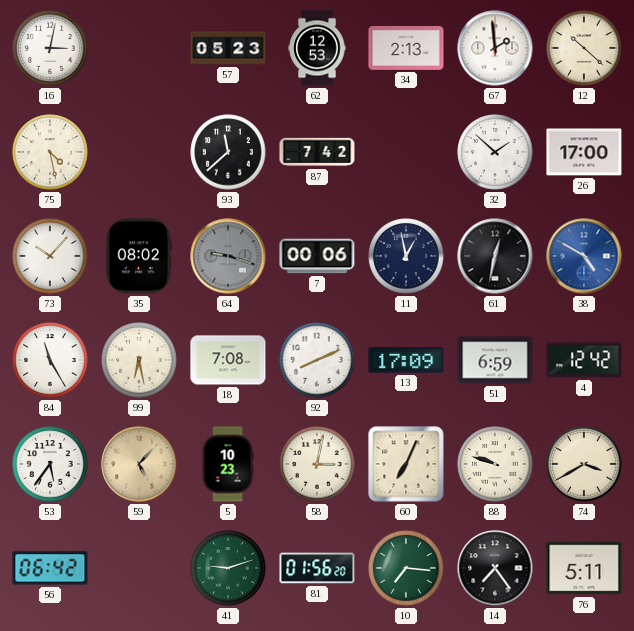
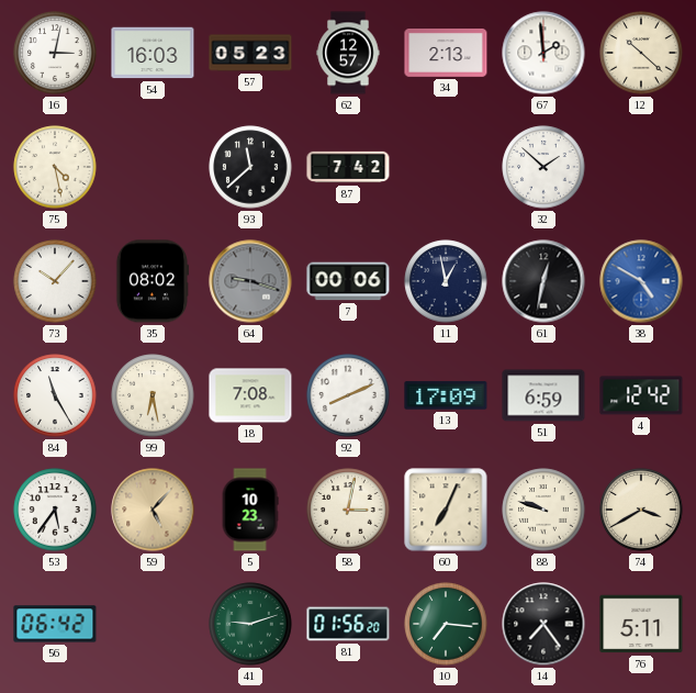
54: none -> 16:03 (153, 53)
62: 12:53 -> 12:57 (348, 53)
26: 17:00 -> none (584, 152)
